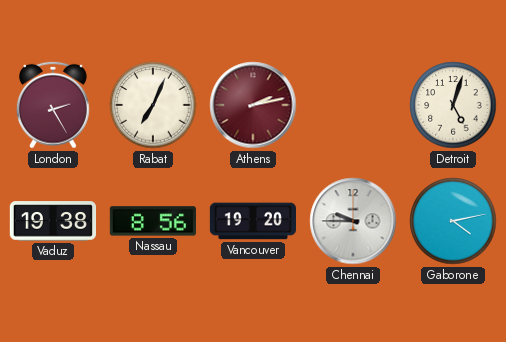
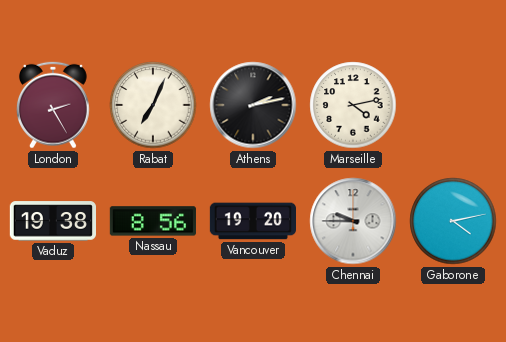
Athens dial: burgundy -> black (253, 105)
Marseille: none -> 4:13 (353, 105)
Detroit: 5:03 -> none (453, 105)
